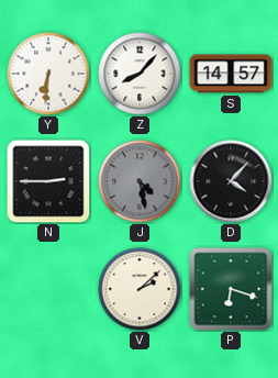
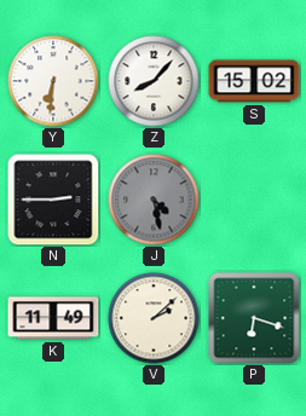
S: 14:57 -> 15:02 (254, 81)
D: 4:07 -> none (231, 181)
K: none -> 11:49 (53, 318)
